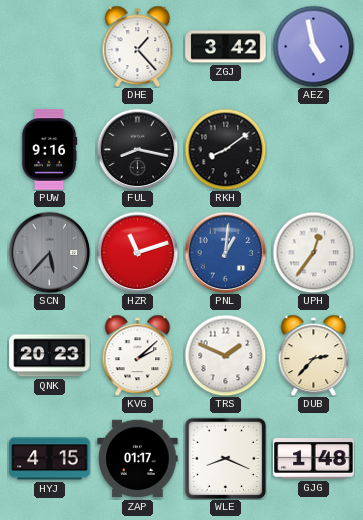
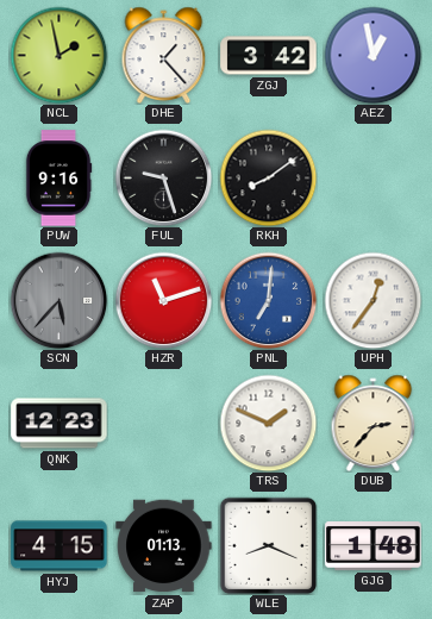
NCL: none -> 1:58 (58, 55)
AEZ: 4:58 -> 12:58 (372, 55)
FUL: 8:17 -> 9:27 (163, 177)
PNL: 1:01 -> 7:01 (268, 300)
QNK: 20:23 -> 12:23 (60, 424)
KVG: 2:08 -> none (138, 355)
ZAP: 01:17 -> 01:13 (164, 546)
